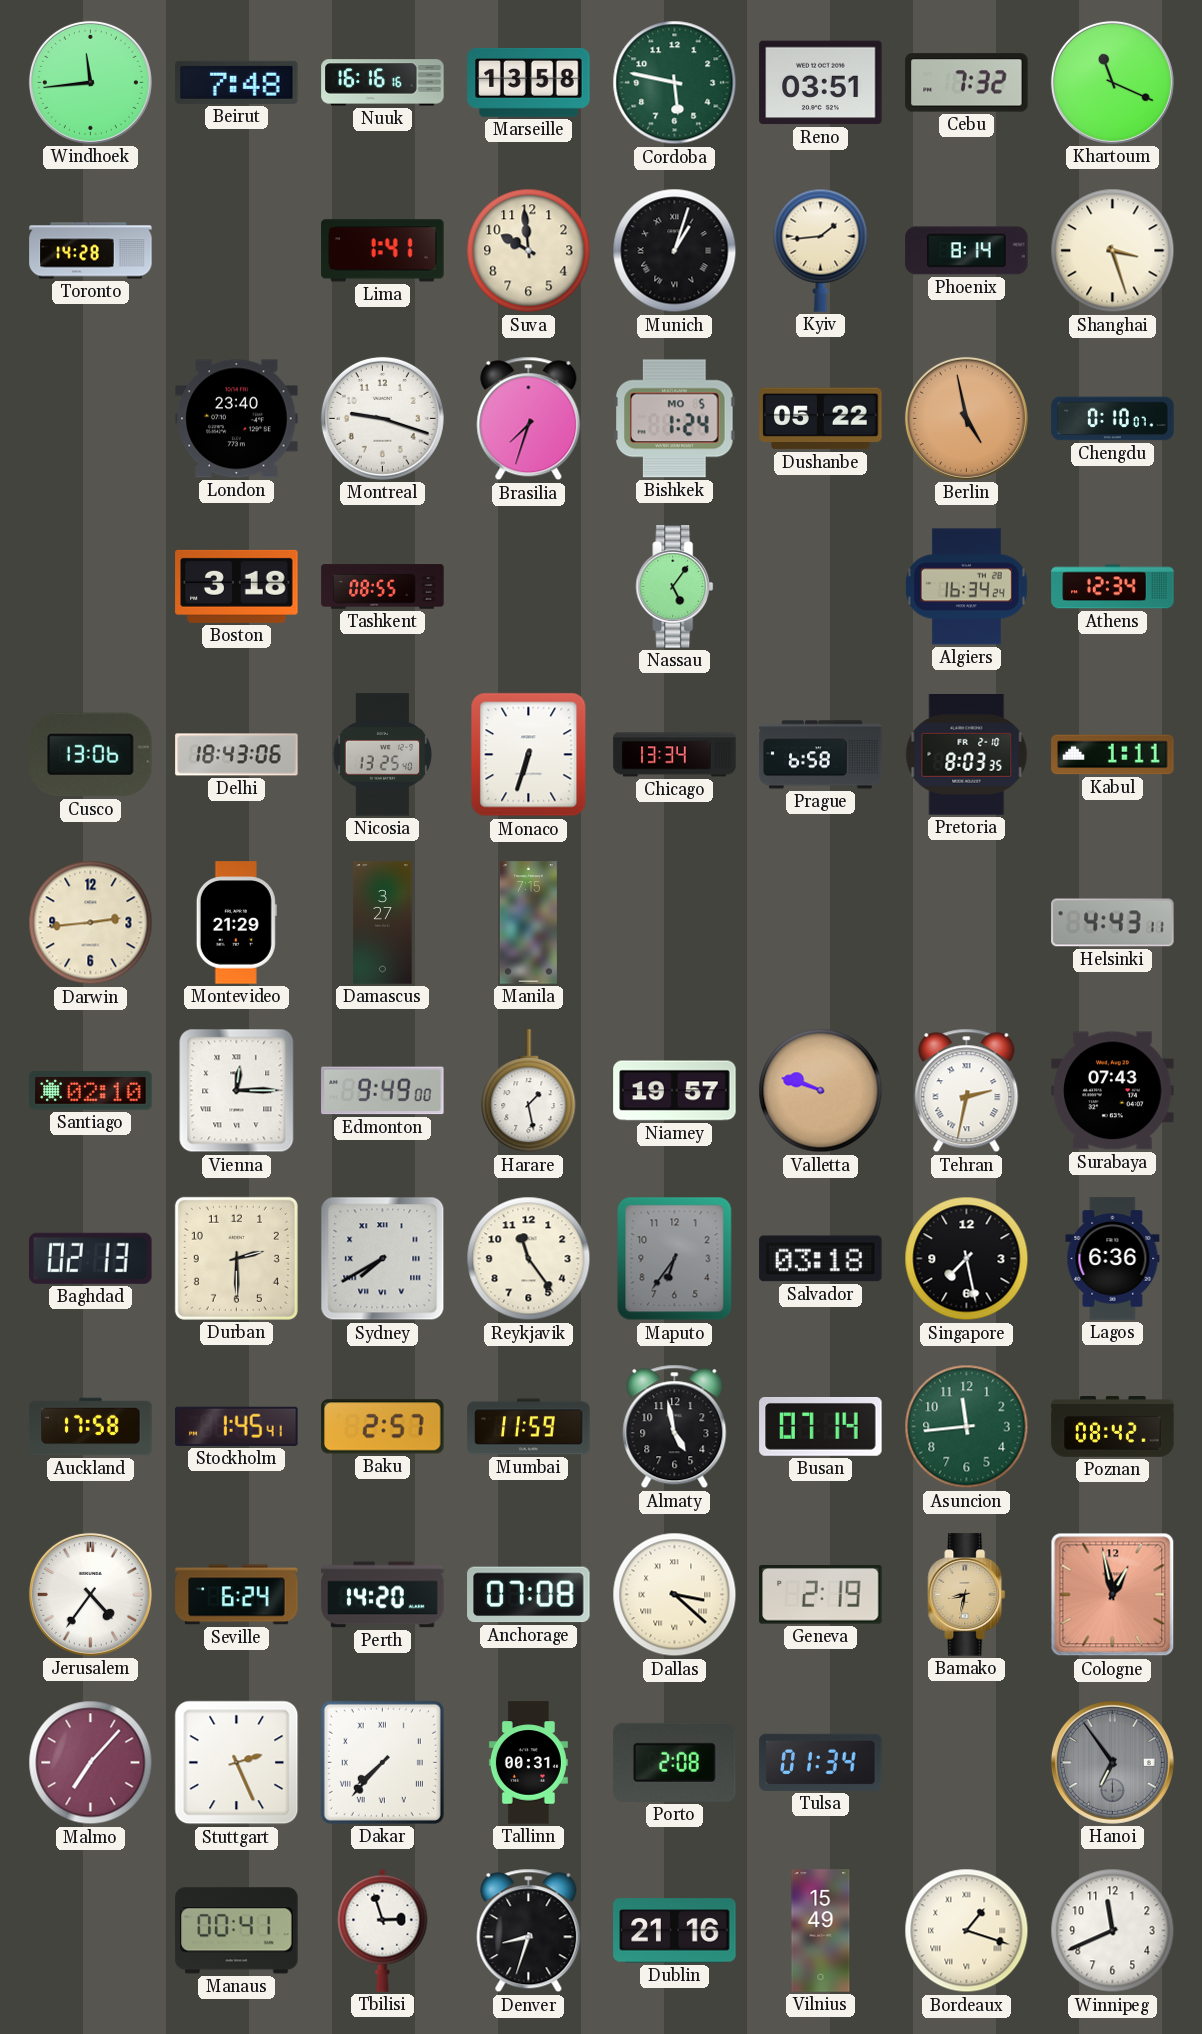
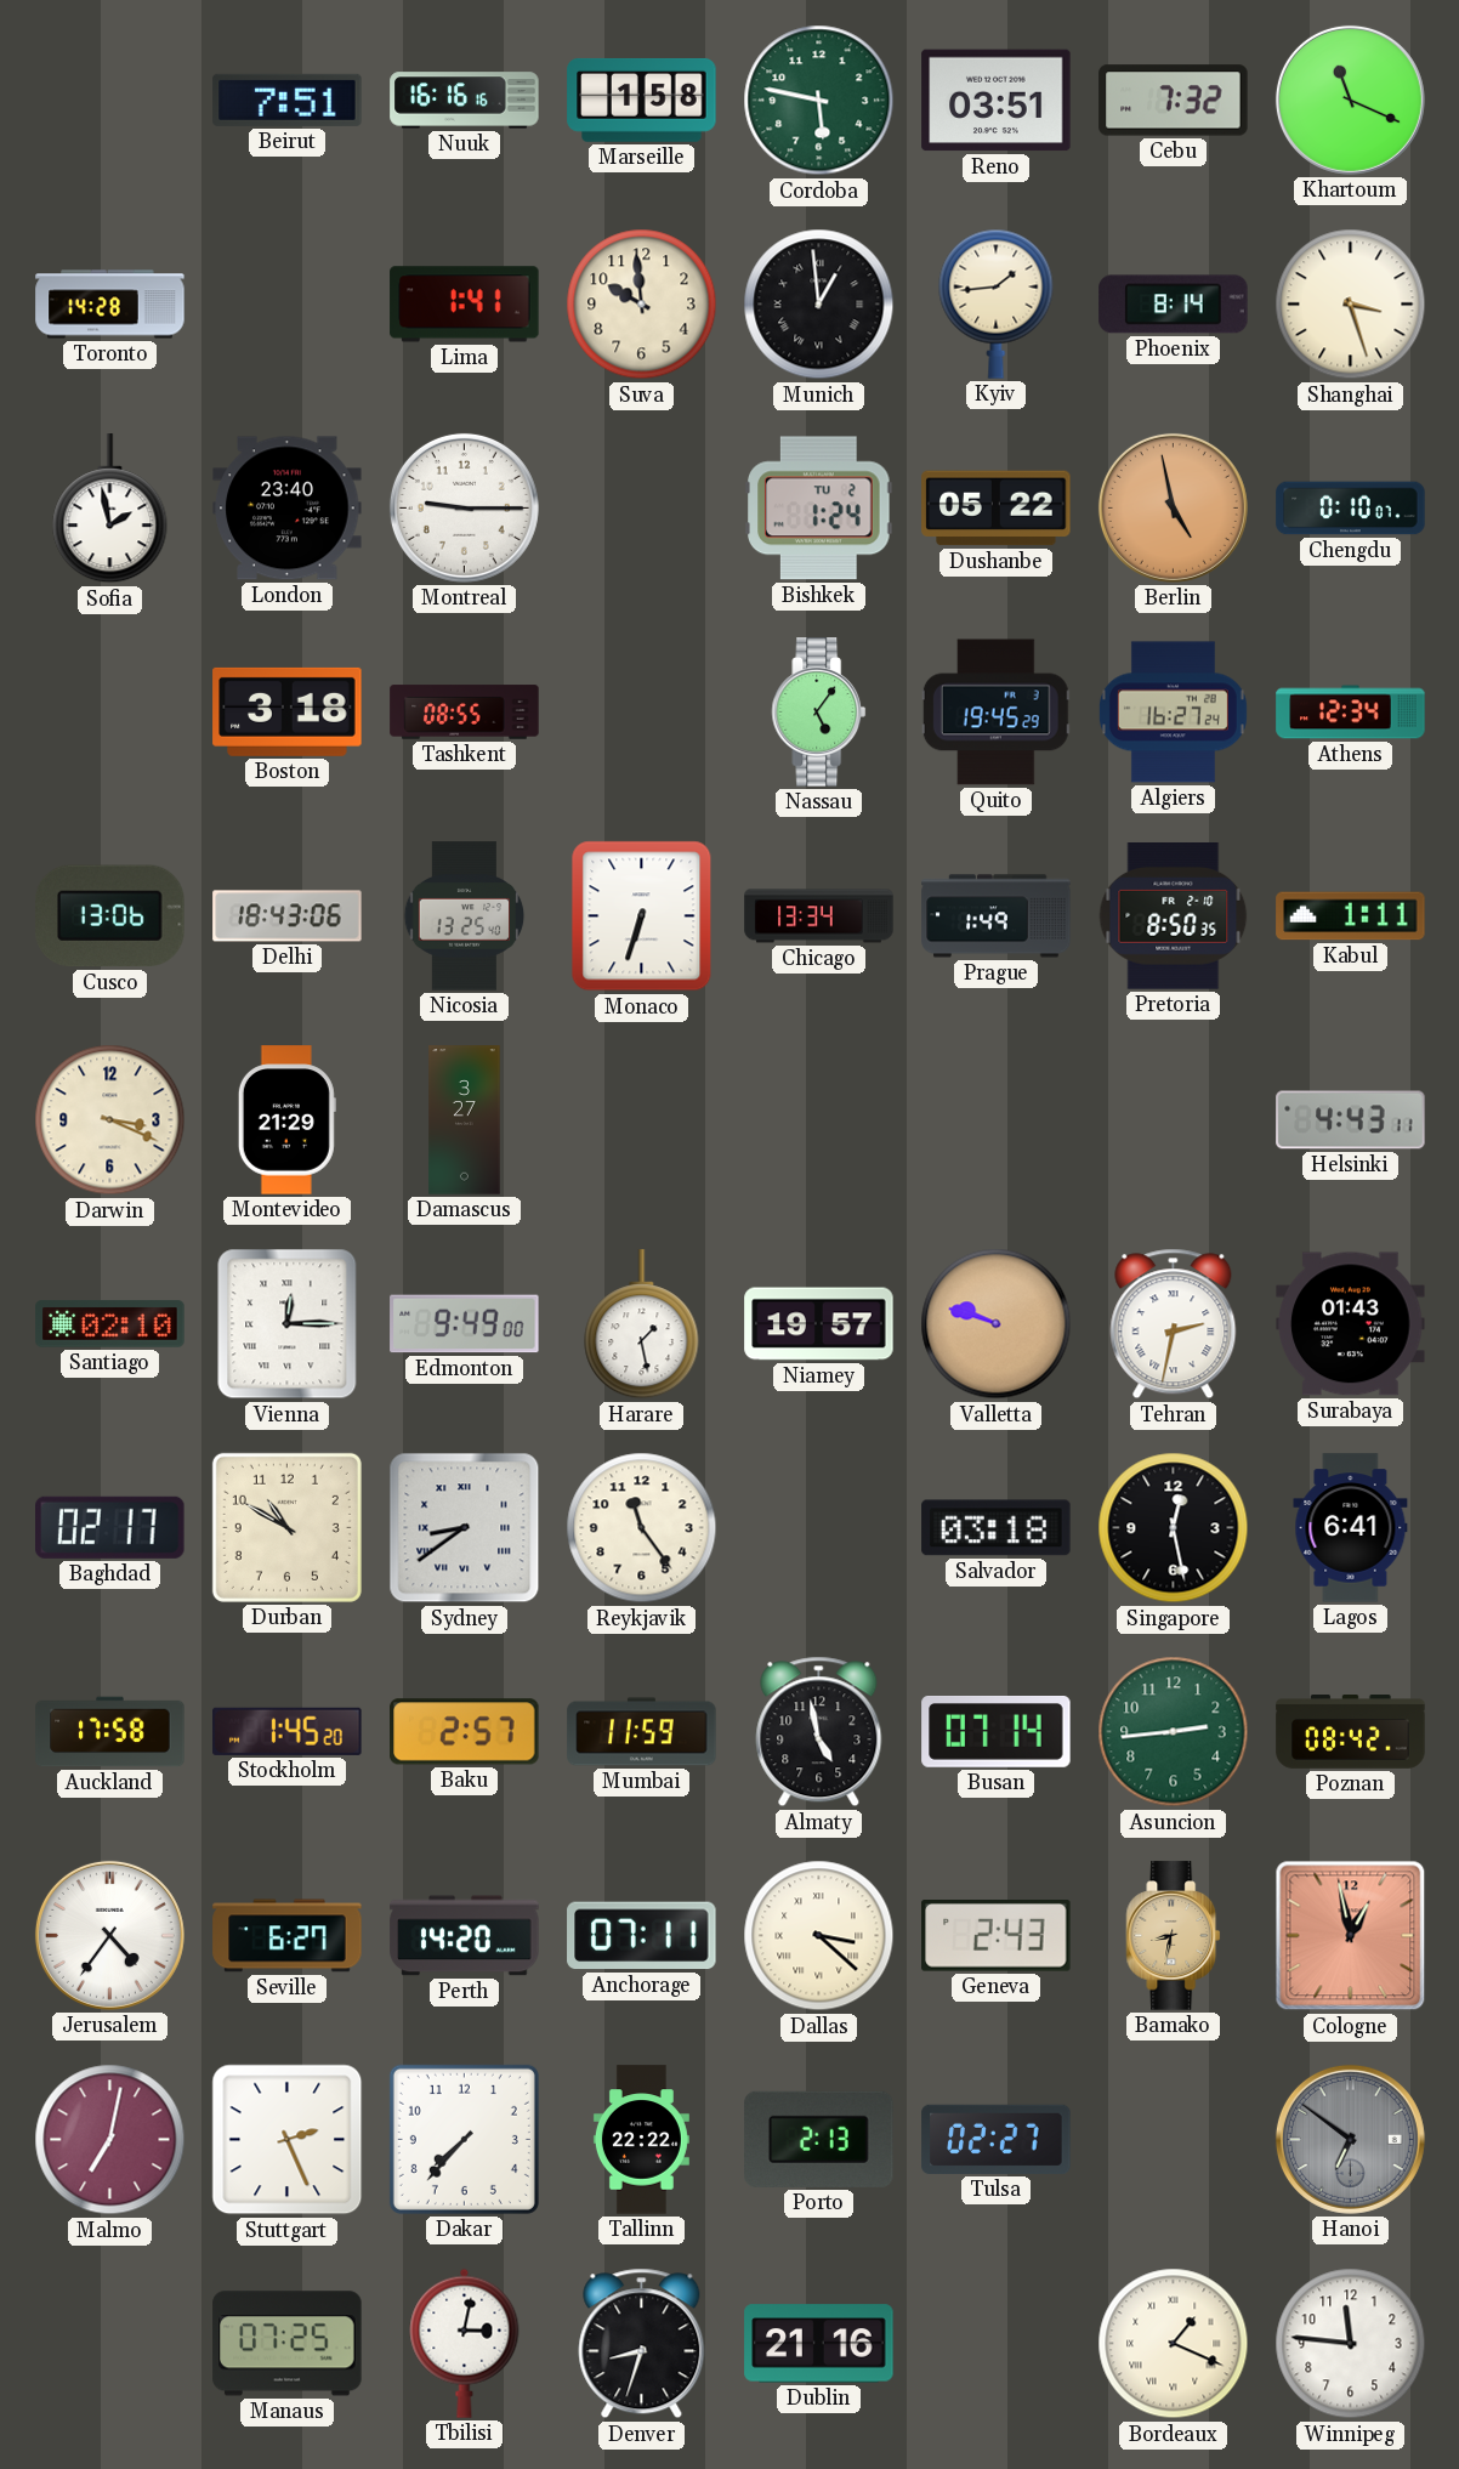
Windhoek: 11:44 -> none (90, 82)
Beirut: 7:48 -> 7:51 (288, 100)
Marseille: 13:58 -> 1:58 (642, 100)
Munich: 1:03 -> 12:59 (819, 305)
Sofia: none -> 1:58 (110, 509)
Montreal: 9:18 -> 9:15 (464, 507)
Brasilia: 7:33 -> none (529, 419)
Bishkek date: MO 5 -> TU 2 (819, 509)
Quito: none -> 19:45 (995, 713)
Algiers: 16:34 -> 16:27 (1173, 713)
Prague: 6:58 -> 1:49 (997, 916)
Pretoria: 8:03 -> 8:50 (1174, 916)
Darwin: 2:44 -> 3:19 (110, 1120)
Manila: 7:15 -> none (528, 923)
Surabaya: 07:43 -> 01:43 (1351, 1324)
Baghdad: 02:13 -> 02:17 (110, 1527)
Durban: 2:30 -> 10:50 (286, 1527)
Sydney: 7:40 -> 8:39 (465, 1528)
Maputo: 6:36 -> none (675, 1259)
Singapore: 7:28 -> 12:28 (1174, 1528)
Lagos: 6:36 -> 6:41 (1351, 1528)
Stockholm: 1:45:41 -> 1:45:20 (288, 1731)
Asuncion: 11:44 -> 2:44 (1174, 1732)
Seville: 6:24 -> 6:27 (288, 1936)
Anchorage: 07:08 -> 07:11 (642, 1936)
Geneva: 2:19 -> 2:43 (997, 1936)
Malmo: 7:07 -> 7:02 (110, 2140)
Dakar numerals: Roman -> Arabic (464, 2139)
Tallinn: 00:31 -> 22:22 (641, 2140)
Porto: 2:08 -> 2:13 (819, 2139)
Tulsa: 01:34 -> 02:27 (997, 2139)
Hanoi: 6:54 -> 6:51 (1350, 2139)
Manaus: 00:41 -> 07:25 (288, 2344)
Tbilisi: 2:57 -> 3:02 (465, 2343)
Vilnius: 15:49 -> none (821, 1931)
Bordeaux: 1:18 -> 1:19 (1174, 2344)
Winnipeg: 11:41 -> 11:46 (1351, 2344)
